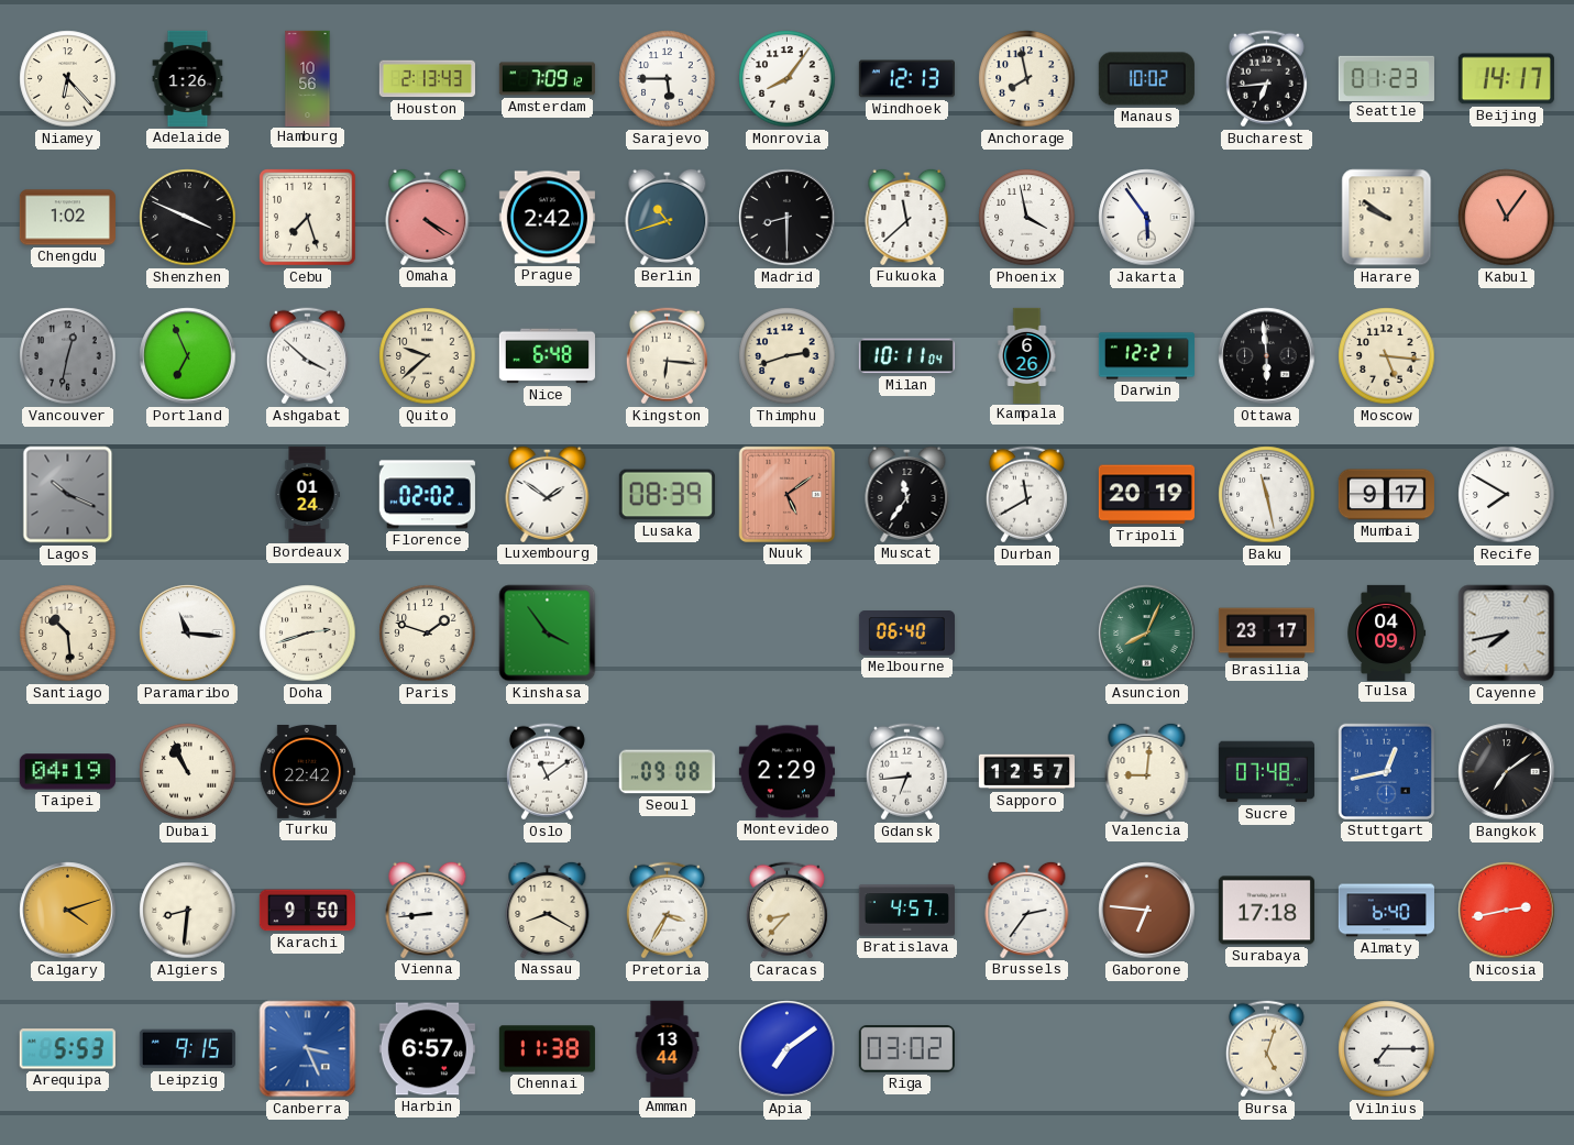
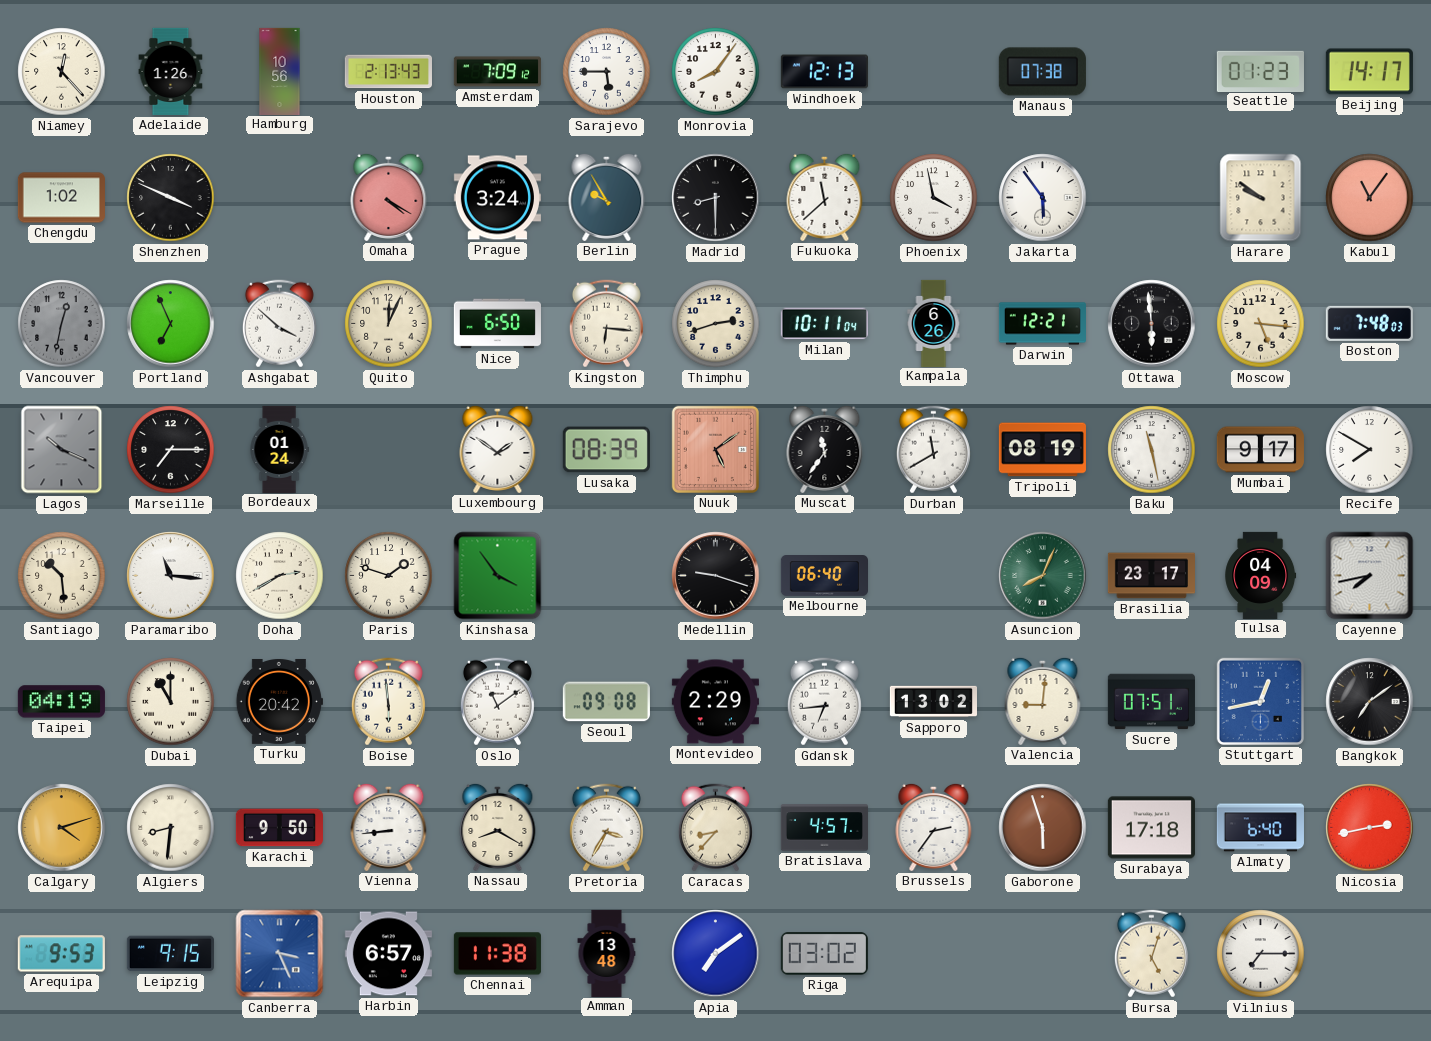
Niamey: 6:23 -> 12:23 (62, 72)
Anchorage: 7:58 -> none (1027, 79)
Manaus: 10:02 -> 07:38 (1042, 72)
Bucharest: 6:44 -> none (1266, 79)
Cebu: 7:27 -> none (307, 217)
Prague: 2:42 -> 3:24 (497, 198)
Berlin: 10:42 -> 9:55 (607, 197)
Quito: 9:38 -> 12:04 (389, 324)
Nice: 6:48 -> 6:50 (497, 324)
Boston: none -> 7:48 (1369, 323)
Marseille: none -> 7:15 (171, 450)
Florence: 02:02 -> none (427, 495)
Tripoli: 20:19 -> 08:19 (1042, 450)
Doha: 2:42 -> 2:40 (280, 576)
Medellin: none -> 9:18 (716, 576)
Dubai: 10:56 -> 11:00 (171, 702)
Turku: 22:42 -> 20:42 (279, 701)
Boise: none -> 5:59 (388, 702)
Sapporo: 12:57 -> 13:02 (933, 702)
Sucre: 07:48 -> 07:51 (1151, 702)
Gaborone: 6:46 -> 5:57 (1043, 828)
Arequipa: 5:53 -> 9:53 (61, 954)
Amman: 13:44 -> 13:48 (607, 953)
